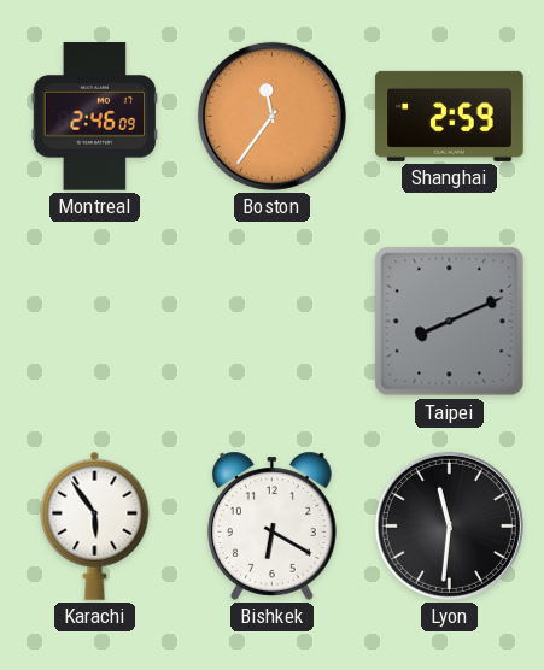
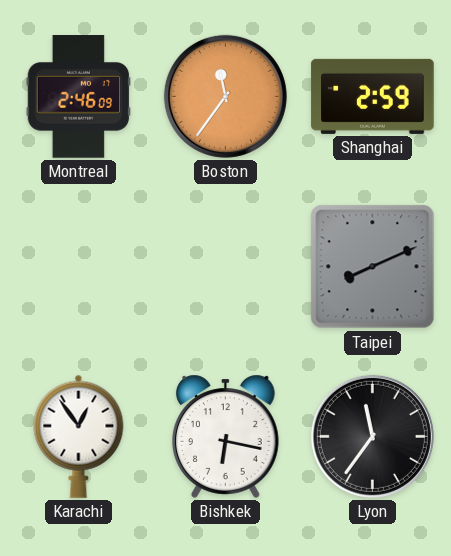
Karachi: 5:54 -> 12:54 (79, 436)
Bishkek: 6:20 -> 6:17 (225, 436)
Lyon: 11:31 -> 11:36 (372, 436)
